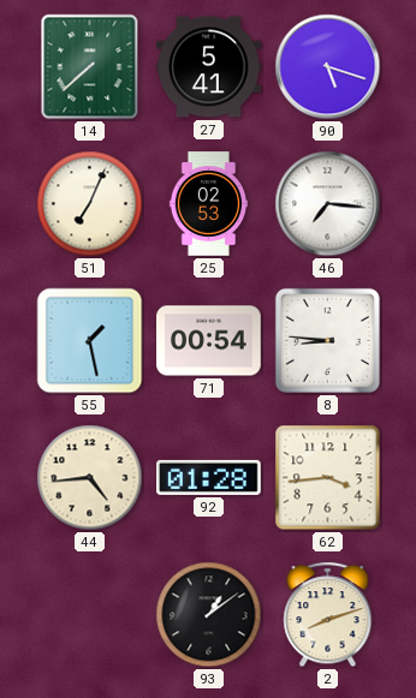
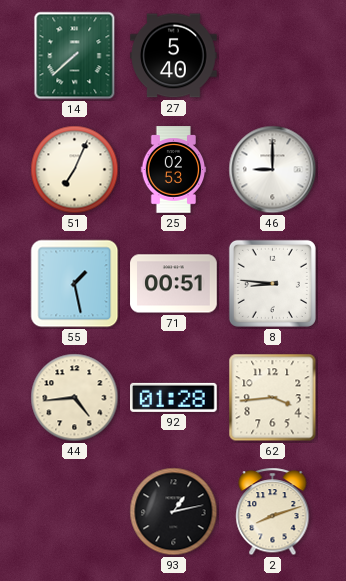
27: 5:41 -> 5:40 (174, 56)
90: 5:18 -> none (328, 67)
46: 7:16 -> 9:00 (273, 170)
71: 00:54 -> 00:51 (174, 284)
93: 1:09 -> 1:13 (174, 512)
